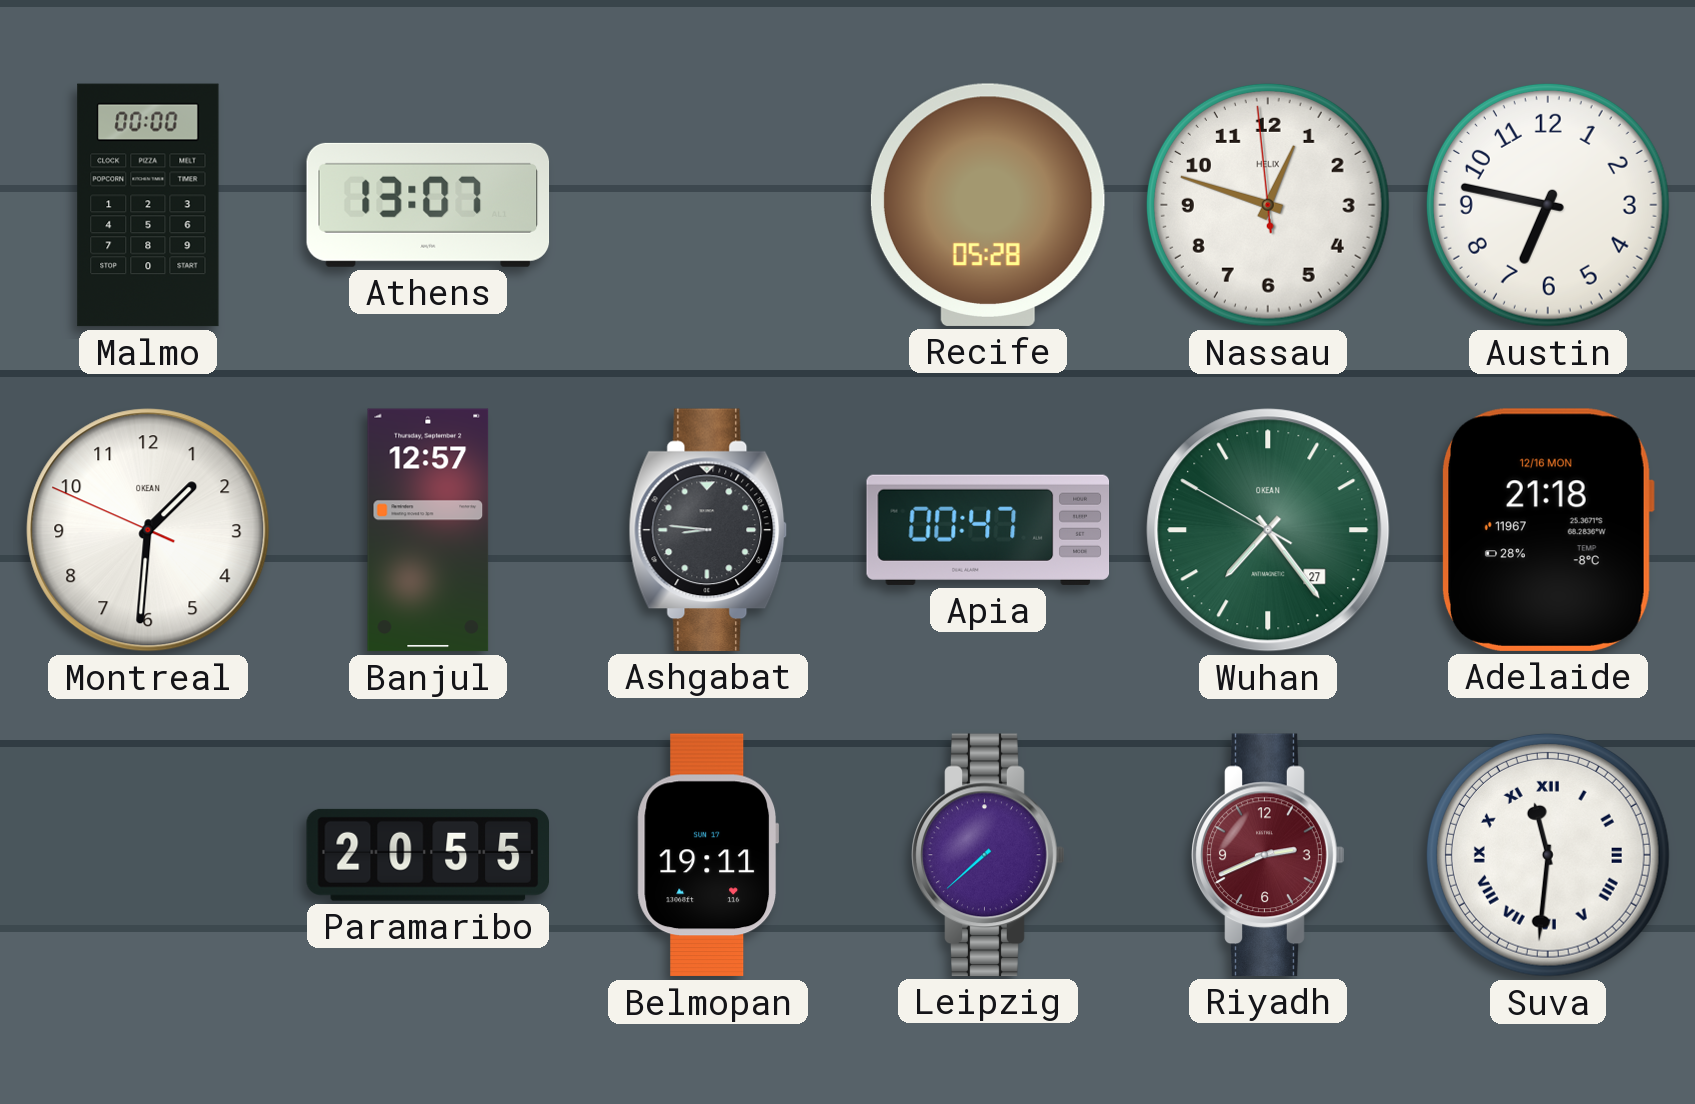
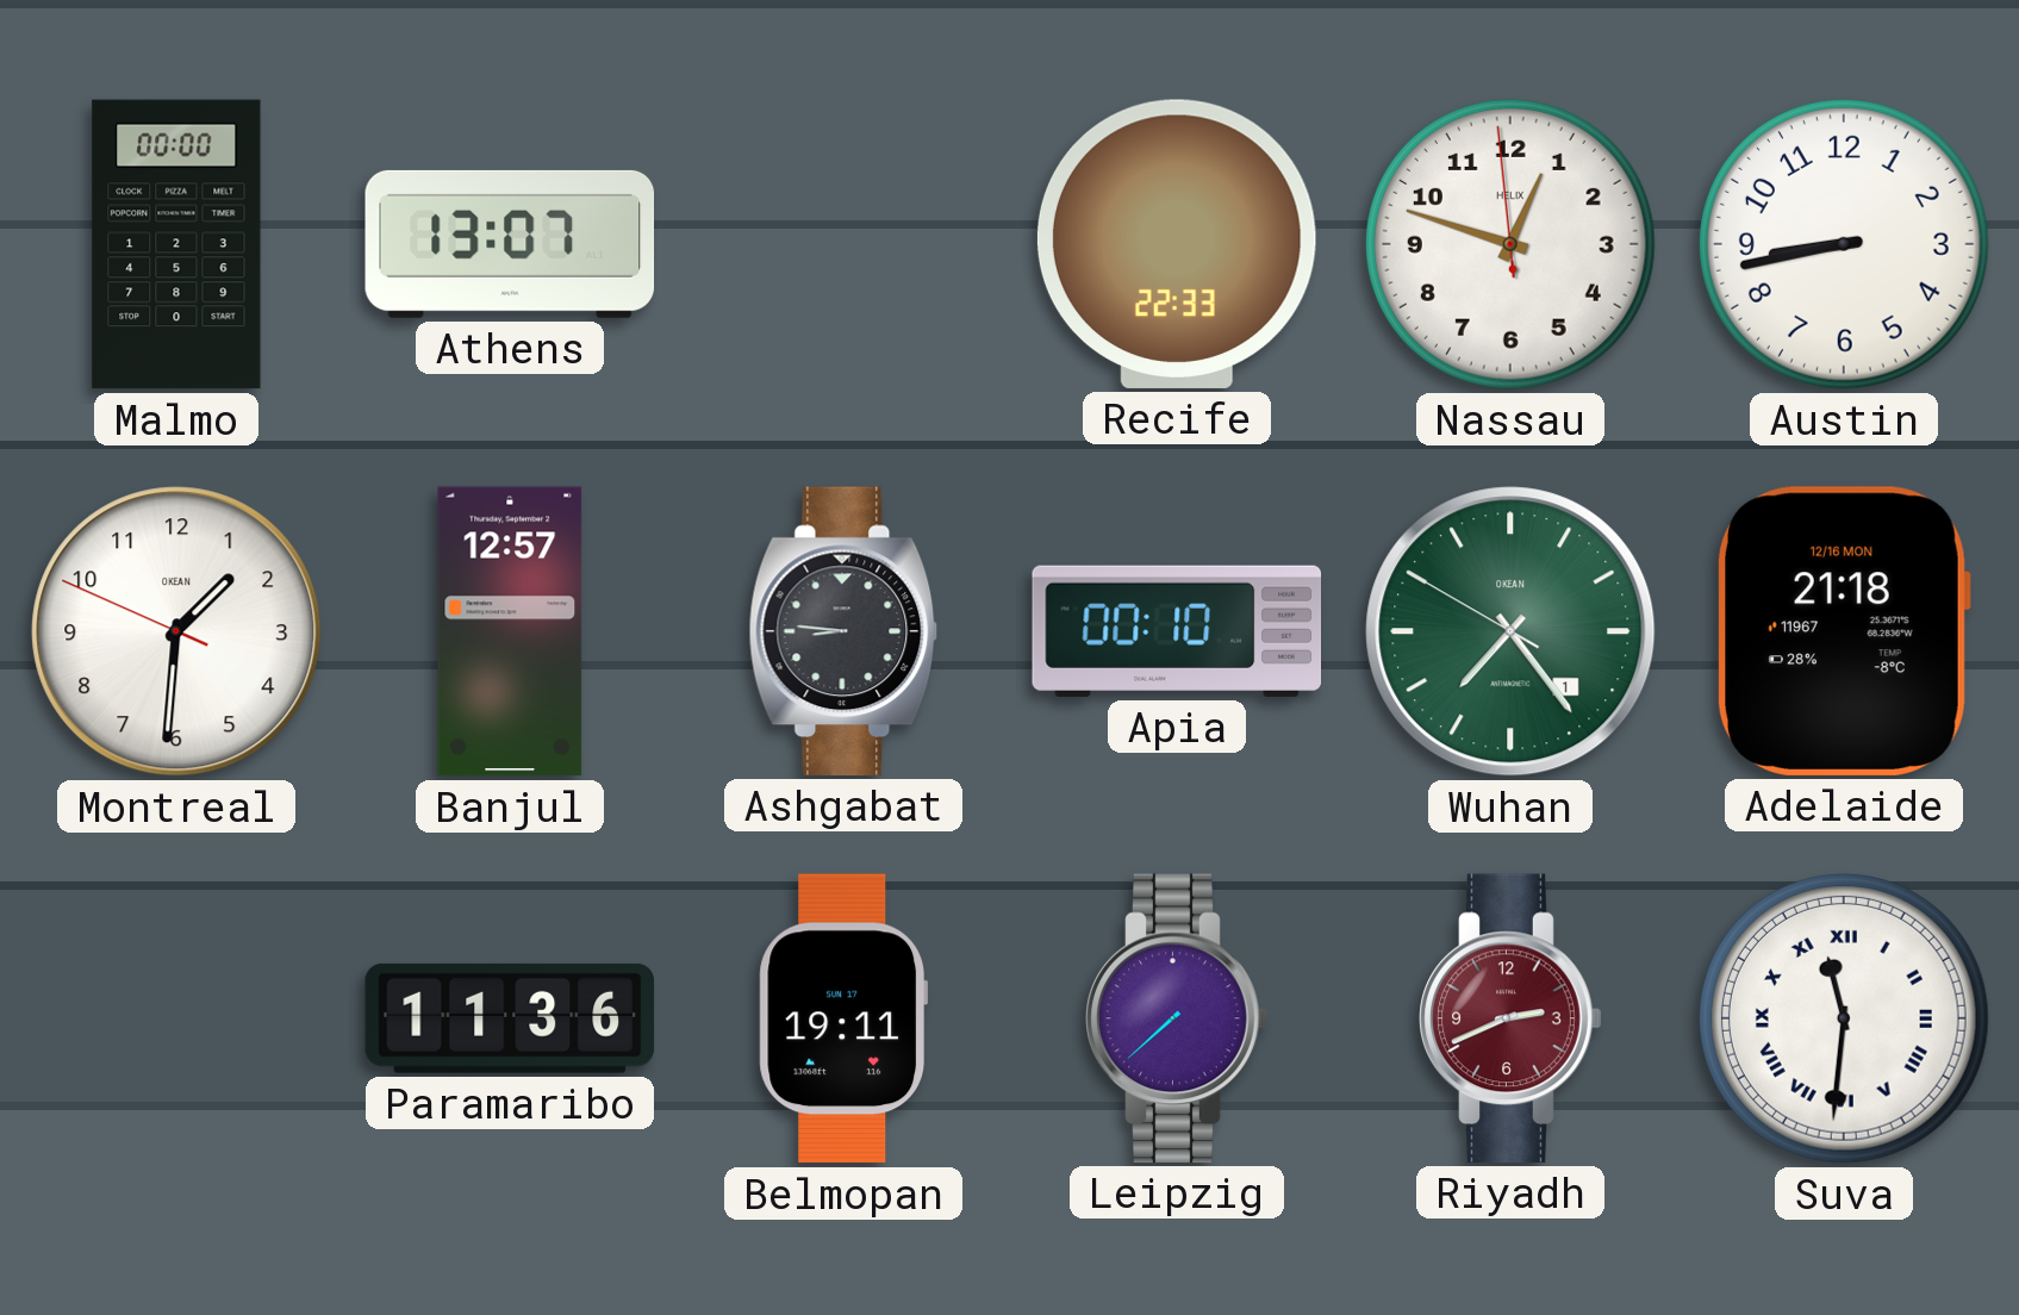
Recife: 05:28 -> 22:33 (1177, 244)
Austin: 6:47 -> 8:43 (1844, 244)
Apia: 00:47 -> 00:10 (1176, 631)
Wuhan date: 27 -> 1 (1510, 631)
Paramaribo: 20:55 -> 11:36 (509, 1018)
